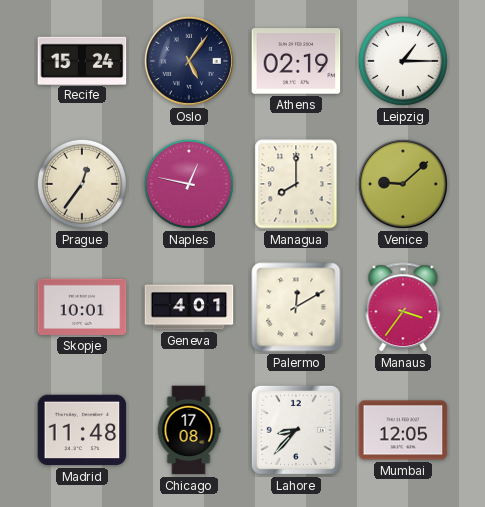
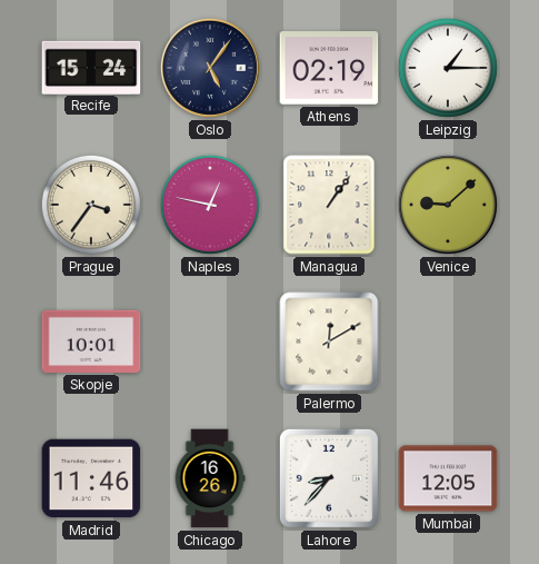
Prague: 12:36 -> 3:36 (91, 205)
Managua: 8:00 -> 1:06 (329, 205)
Geneva: 4:01 -> none (189, 307)
Manaus: 3:36 -> none (403, 308)
Madrid: 11:48 -> 11:46 (91, 478)
Chicago: 17:08 -> 16:26 (210, 478)
